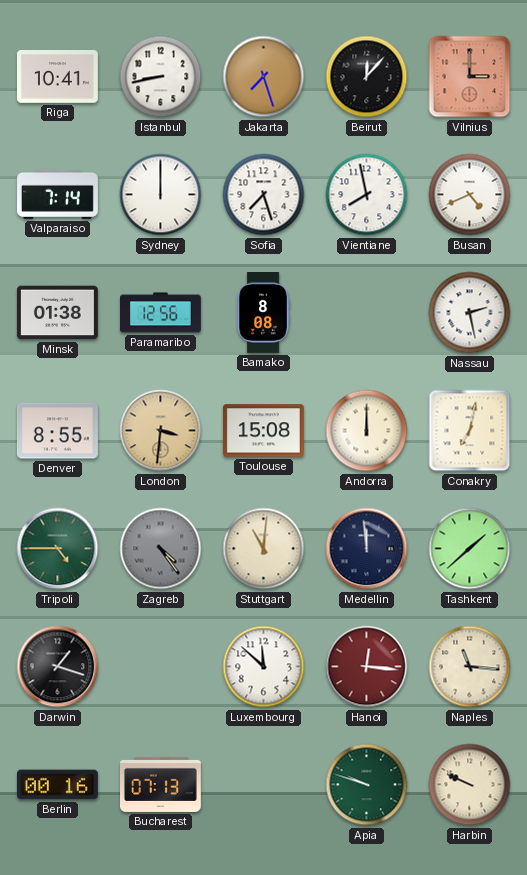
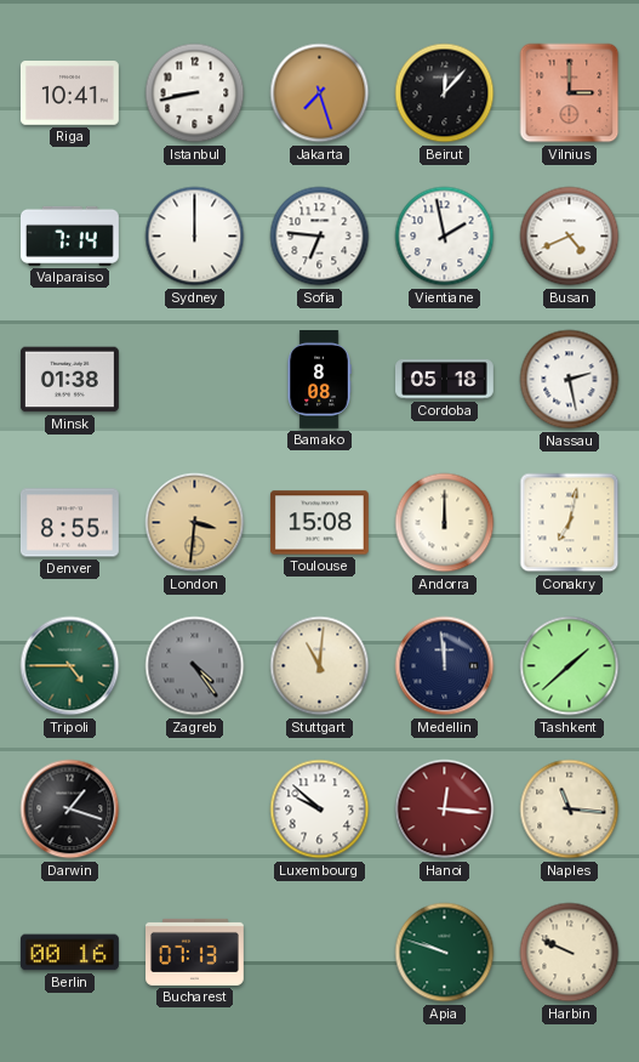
Sofia: 7:27 -> 6:46 (320, 237)
Vientiane: 7:58 -> 1:58 (445, 237)
Paramaribo: 12:56 -> none (161, 313)
Cordoba: none -> 05:18 (445, 380)
Luxembourg: 11:52 -> 9:52 (320, 810)
